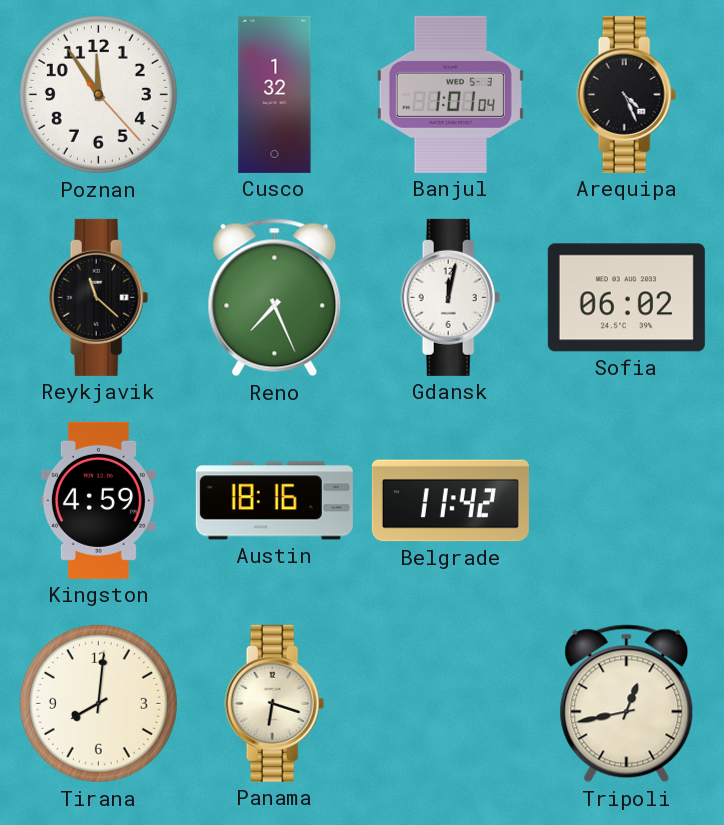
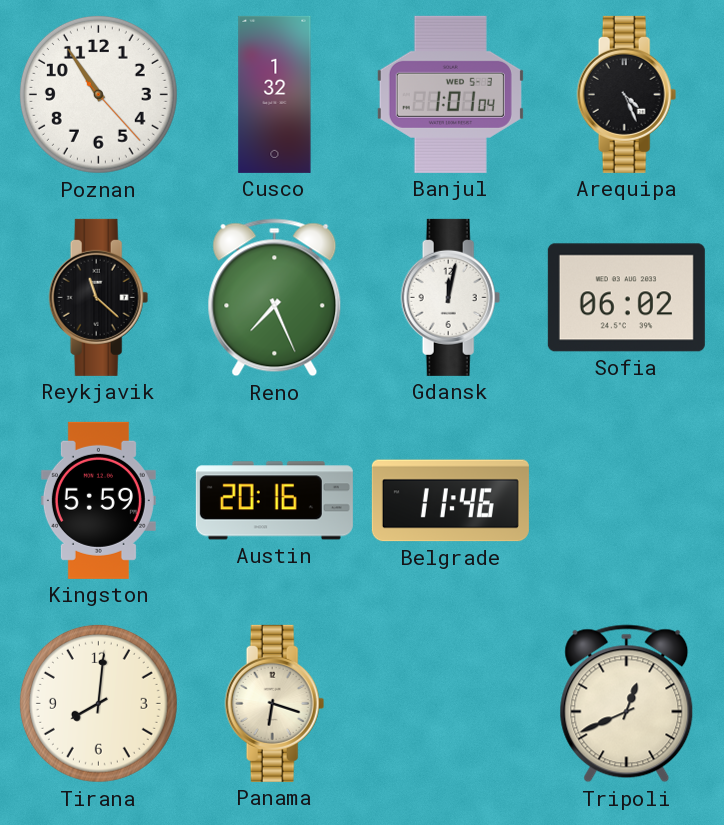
Poznan: 11:54 -> 10:54 (98, 94)
Kingston: 4:59 -> 5:59 (98, 500)
Austin: 18:16 -> 20:16 (274, 501)
Belgrade: 11:42 -> 11:46 (450, 501)
Tripoli: 12:43 -> 12:41 (627, 704)
